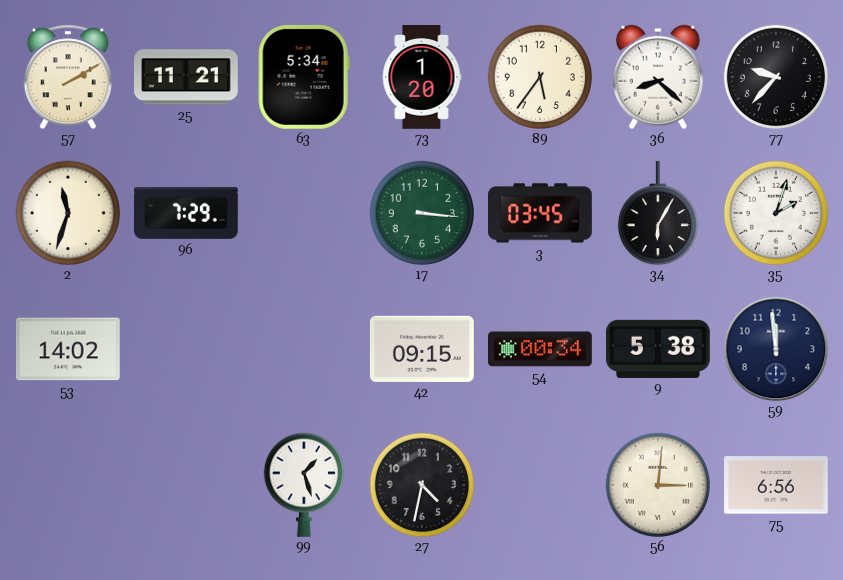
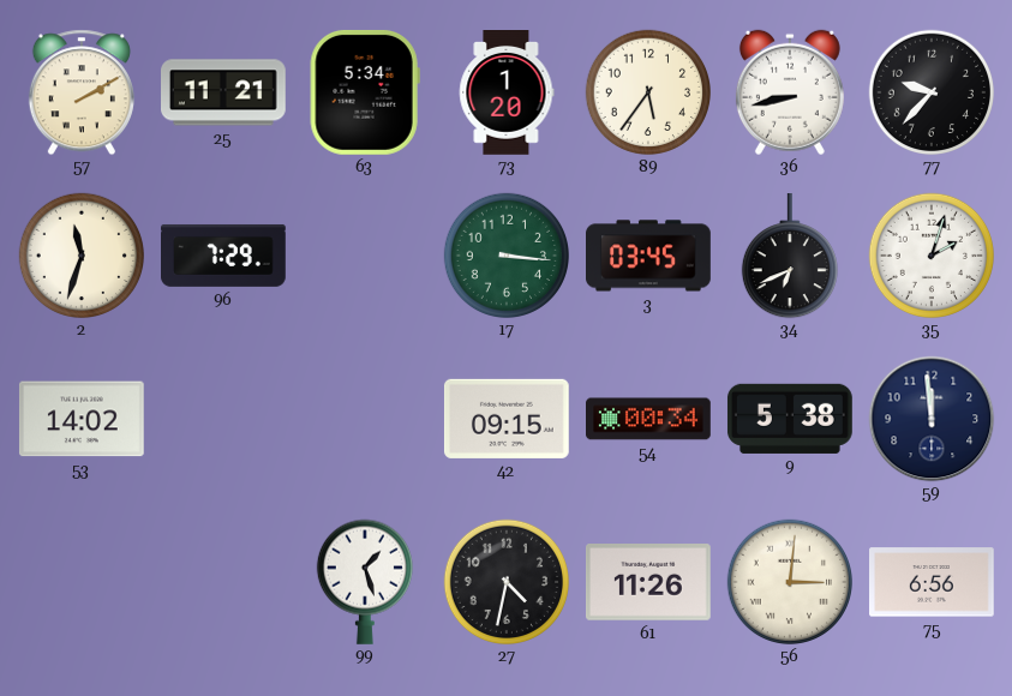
36: 8:22 -> 8:43 (790, 92)
34: 6:05 -> 6:41 (790, 257)
61: none -> 11:26 (649, 583)
